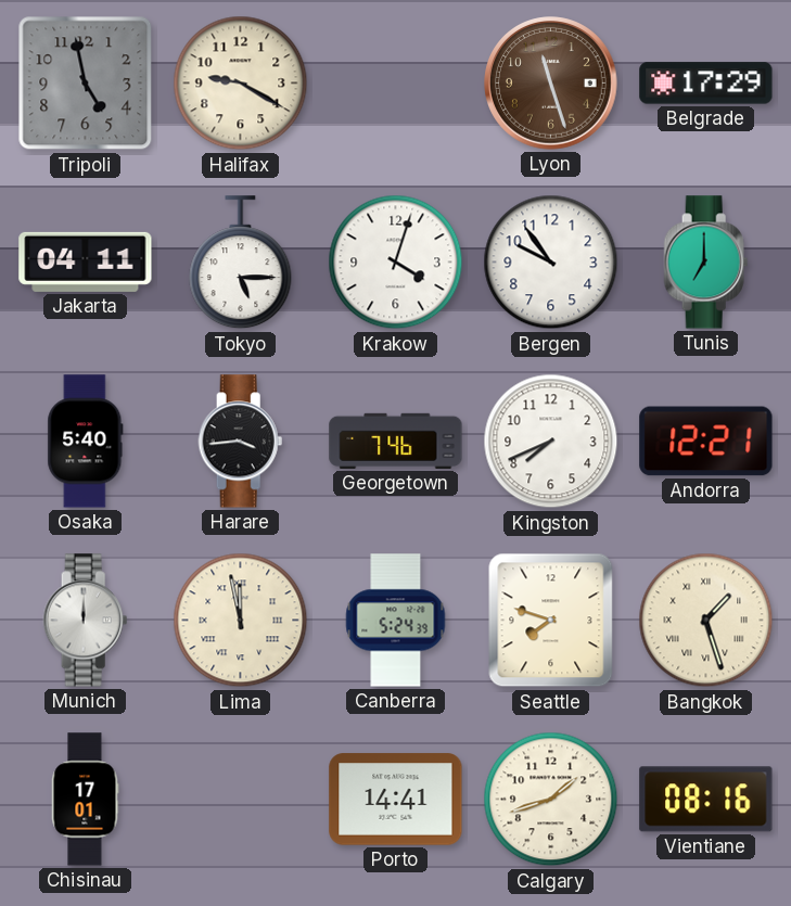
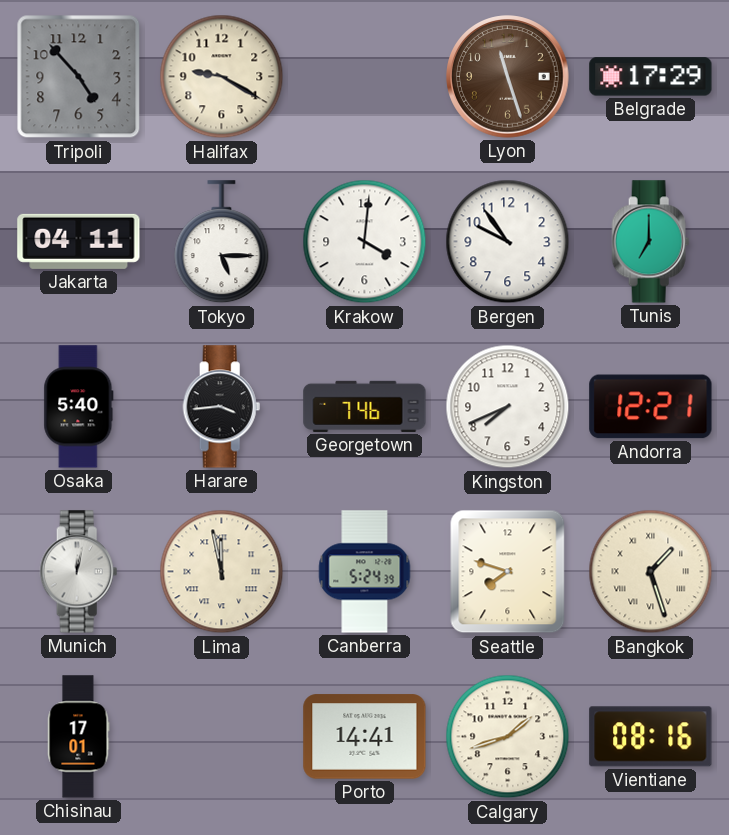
Tripoli: 4:58 -> 4:53 (79, 77)
Krakow: 4:03 -> 4:01 (365, 242)
Munich: 12:00 -> 12:02 (79, 572)
